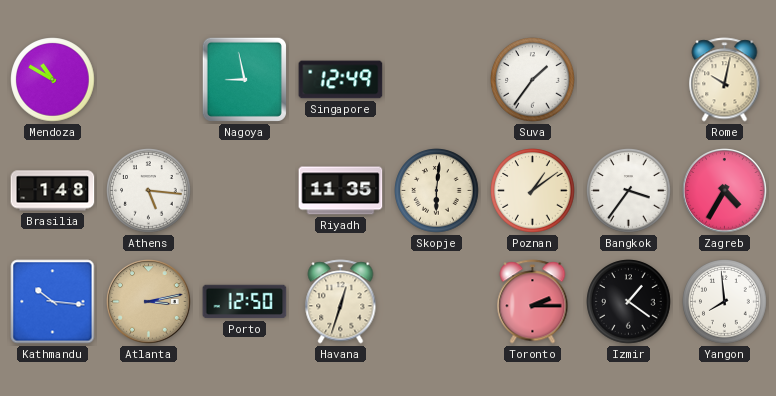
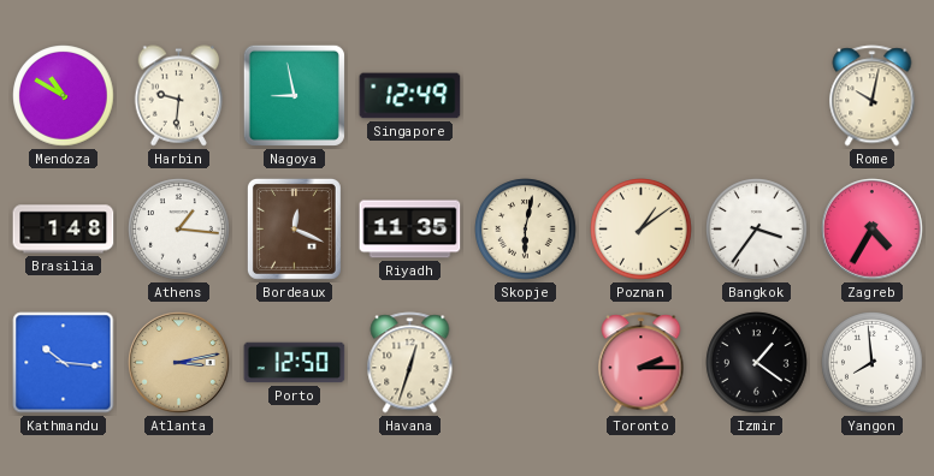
Harbin: none -> 9:31 (179, 96)
Suva: 1:36 -> none (533, 80)
Athens: 5:16 -> 1:16 (179, 230)
Bordeaux: none -> 12:19 (294, 228)
Skopje: 6:01 -> 6:02 (526, 230)
